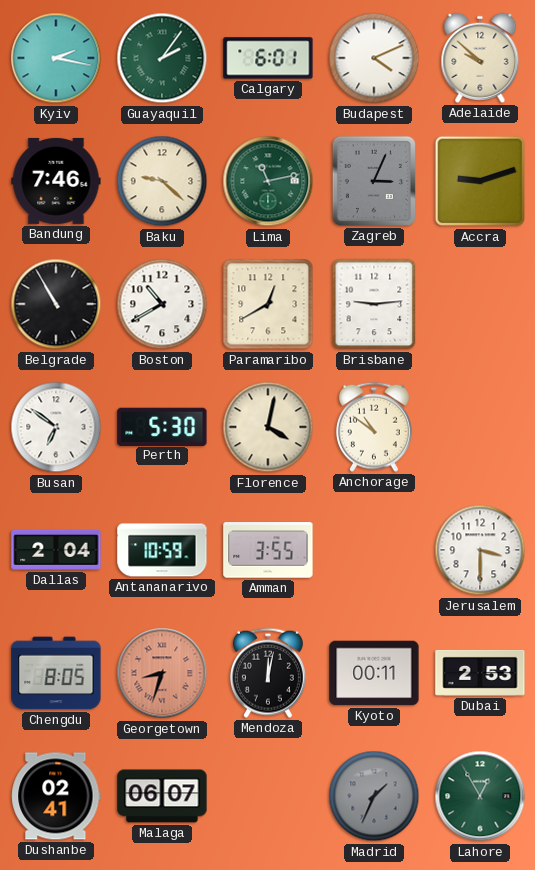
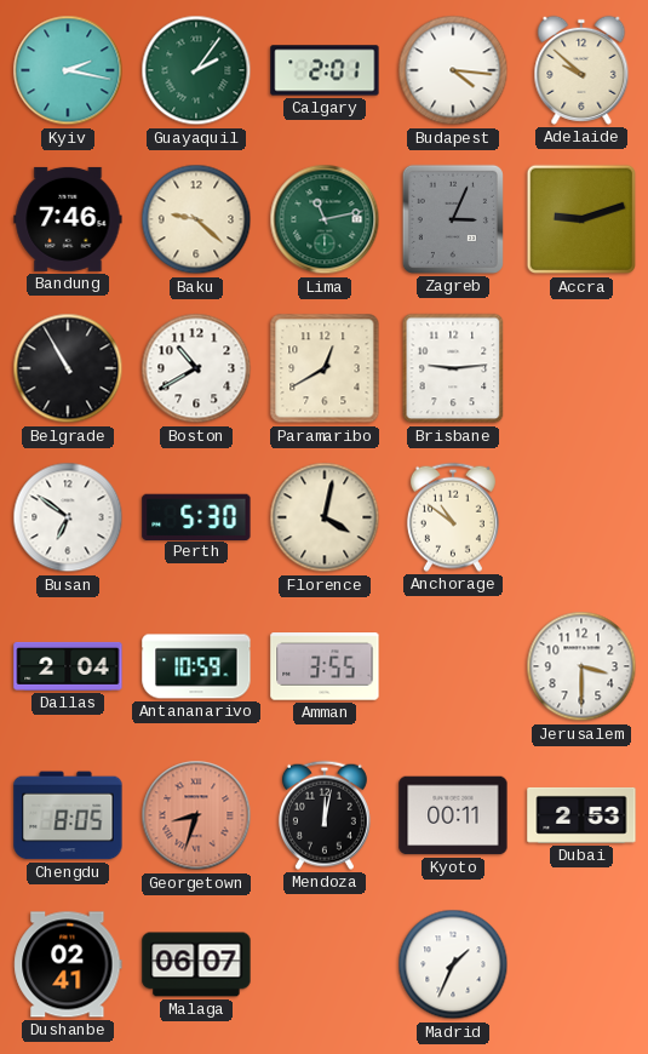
Calgary: 6:01 -> 2:01 (325, 70)
Budapest: 4:11 -> 4:16 (453, 70)
Madrid dial: grey -> white (453, 964)
Lahore: 12:55 -> none (480, 796)
